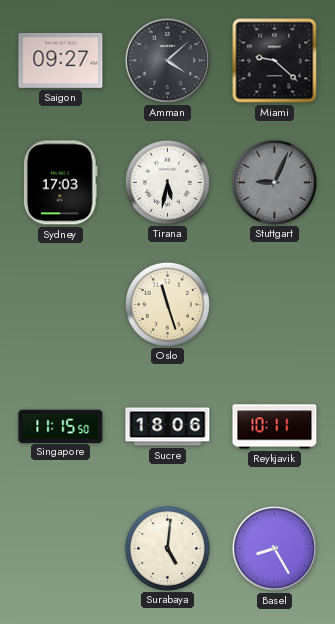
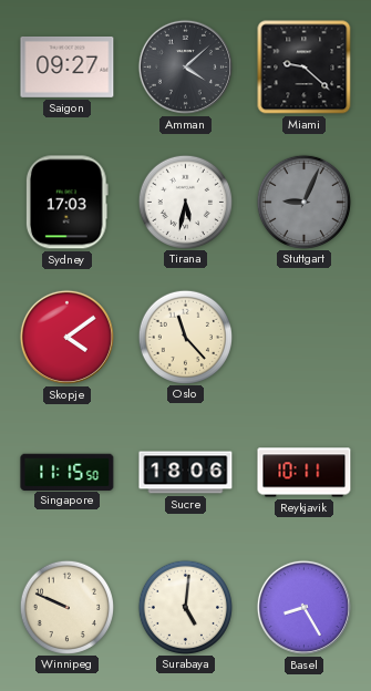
Skopje: none -> 4:09 (66, 337)
Oslo: 11:27 -> 11:23 (185, 337)
Winnipeg: none -> 9:49 (66, 607)
